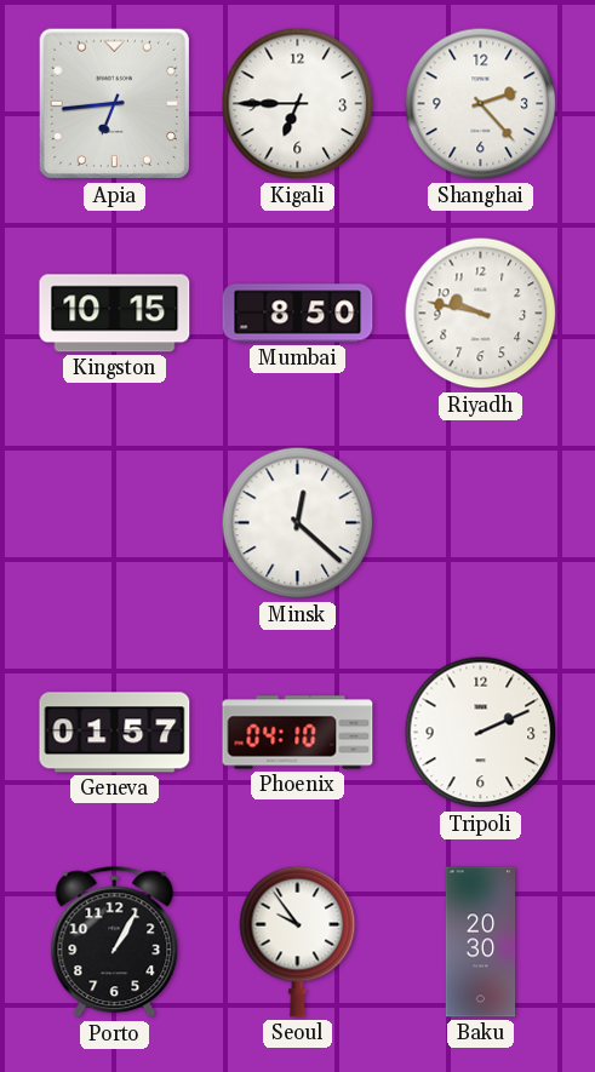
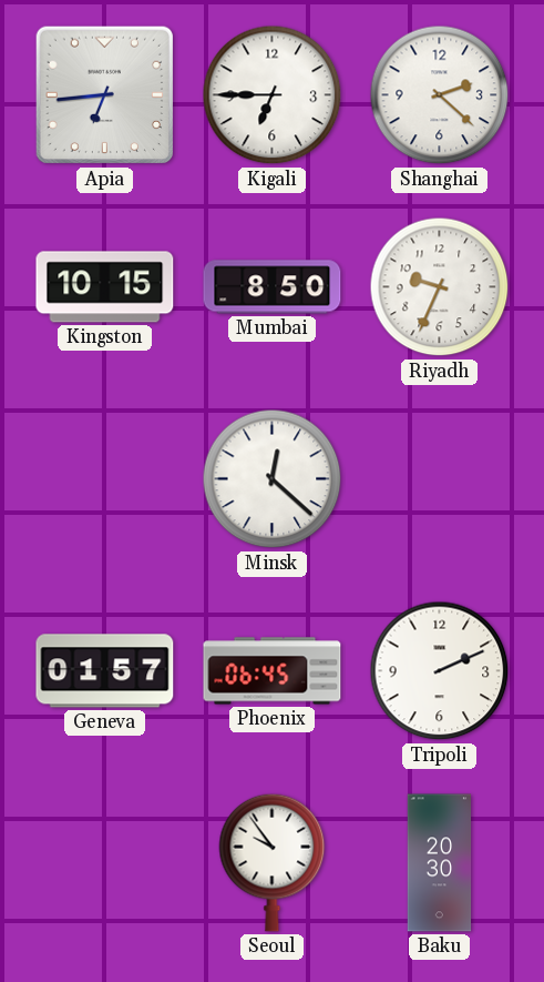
Shanghai: 2:23 -> 2:22 (440, 95)
Riyadh: 9:47 -> 9:34 (440, 287)
Phoenix: 04:10 -> 06:45 (273, 671)
Porto: 1:05 -> none (115, 942)
